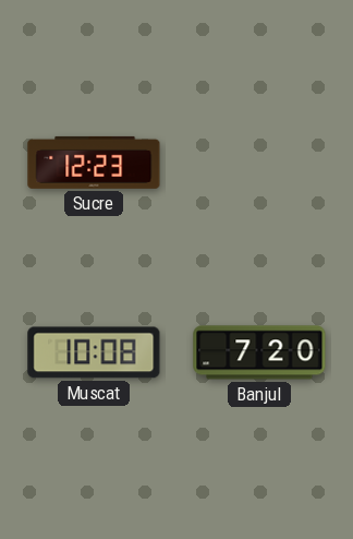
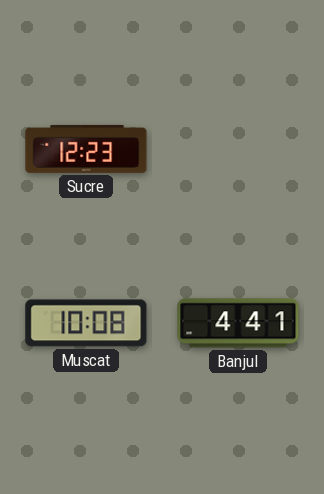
Banjul: 7:20 -> 4:41 (238, 323)
